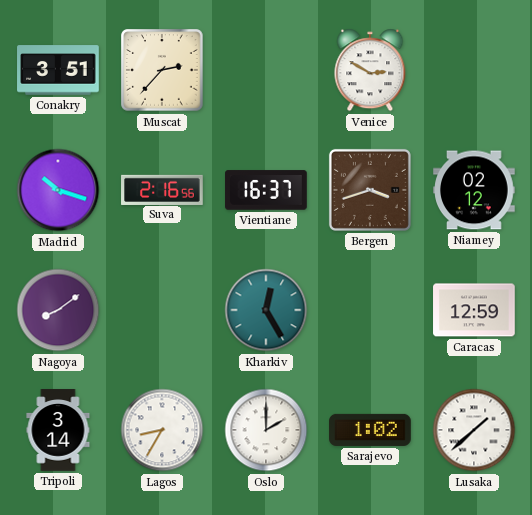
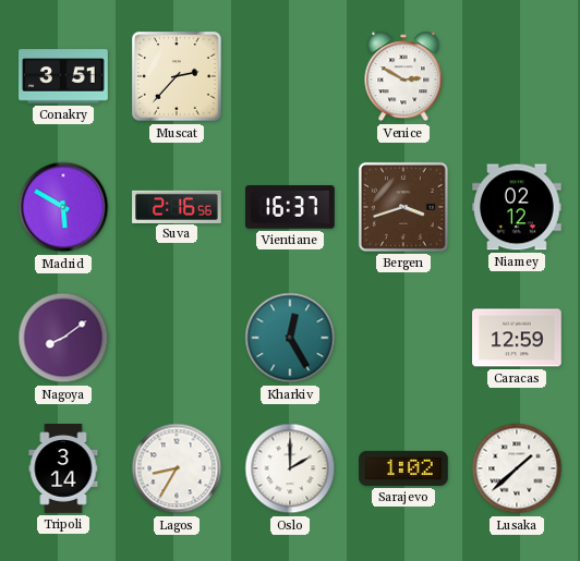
Madrid: 10:18 -> 5:50 (63, 207)
